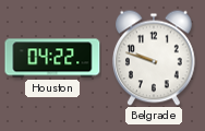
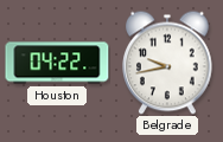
Belgrade: 9:48 -> 9:43 (168, 63)
